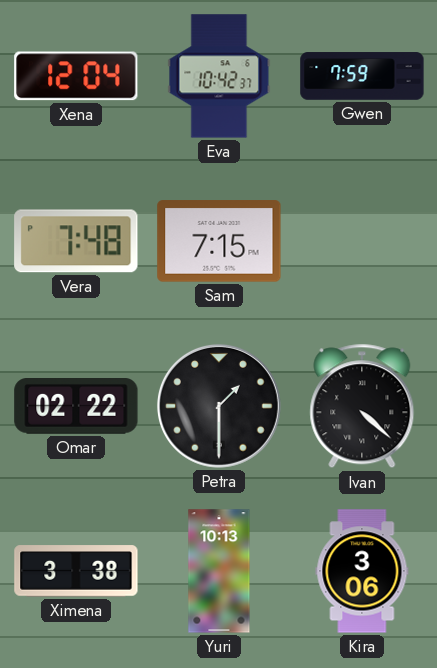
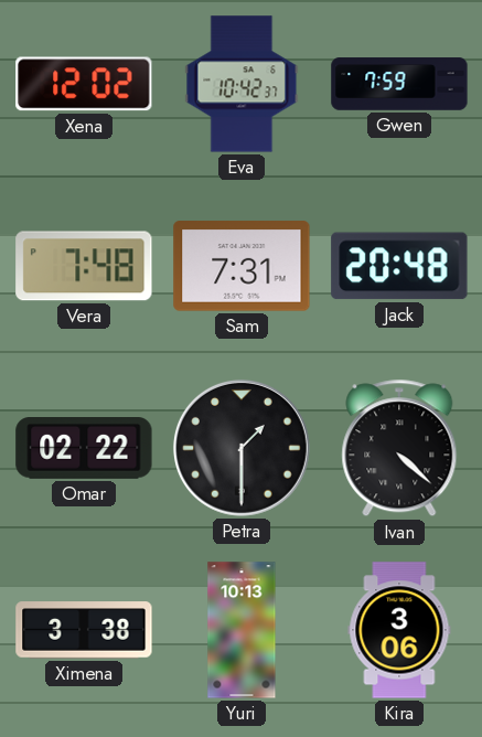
Xena: 12:04 -> 12:02 (84, 84)
Sam: 7:15 -> 7:31 (242, 266)
Jack: none -> 20:48 (399, 266)
